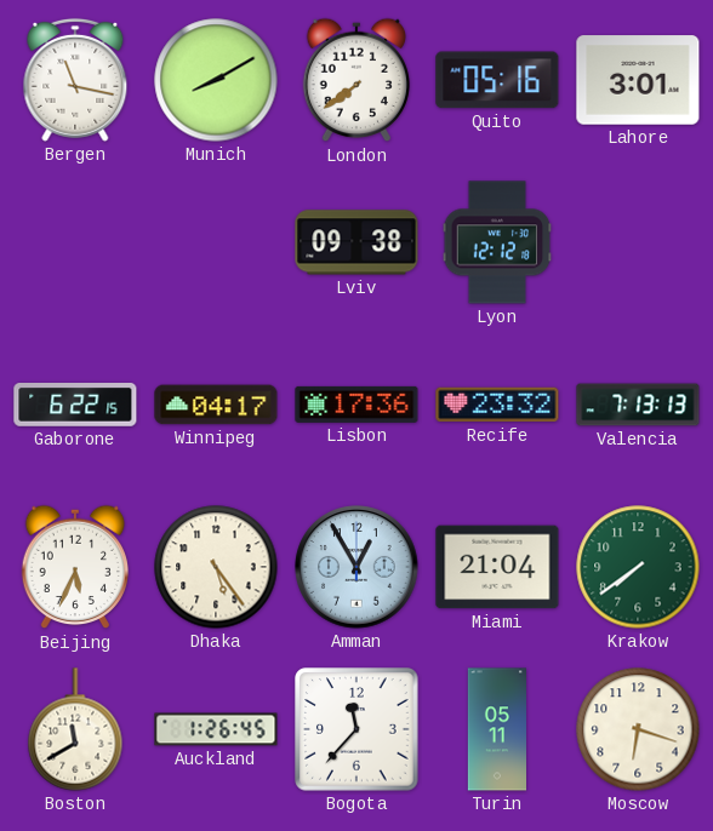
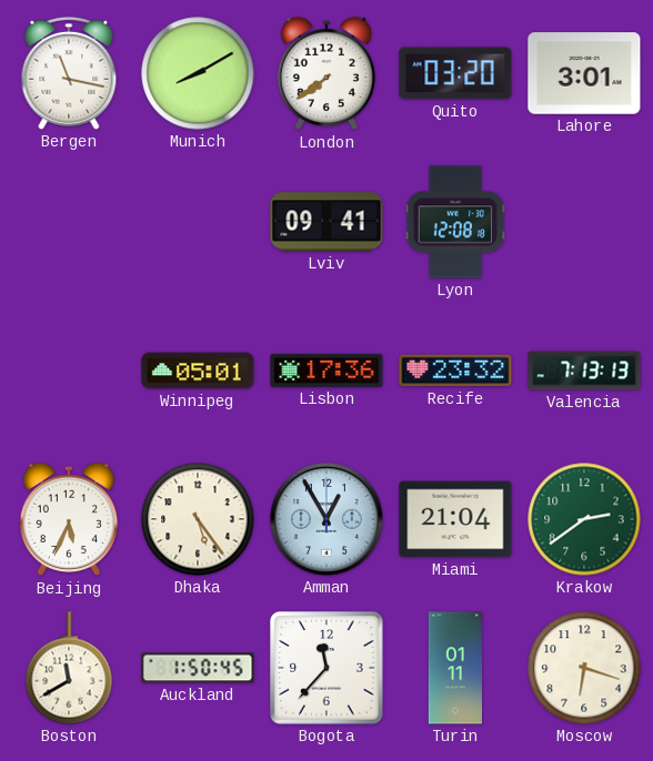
Quito: 05:16 -> 03:20 (455, 73)
Lviv: 09:38 -> 09:41 (326, 222)
Lyon: 12:12 -> 12:08 (455, 222)
Gaborone: 6:22 -> none (75, 406)
Winnipeg: 04:17 -> 05:01 (198, 371)
Krakow: 7:39 -> 2:39 (584, 519)
Auckland: 1:26 -> 1:50 (198, 668)
Turin: 05:11 -> 01:11 (454, 668)
